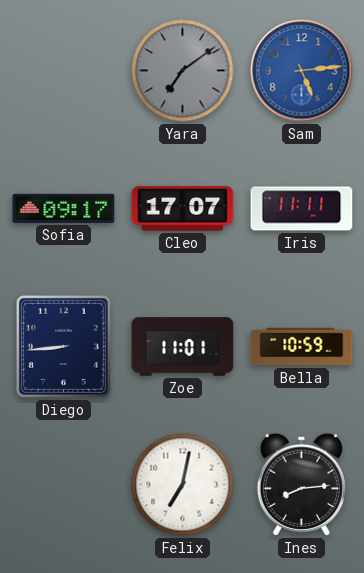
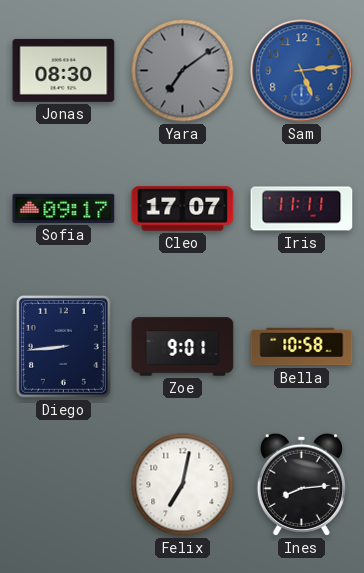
Jonas: none -> 08:30 (64, 70)
Zoe: 11:01 -> 9:01 (183, 347)
Bella: 10:59 -> 10:58 (302, 347)
